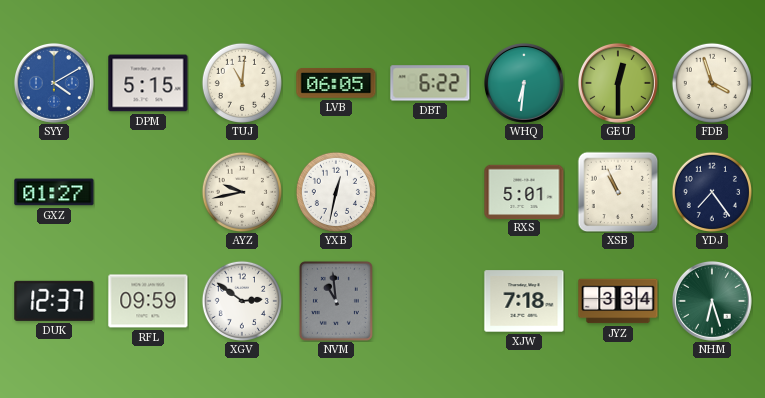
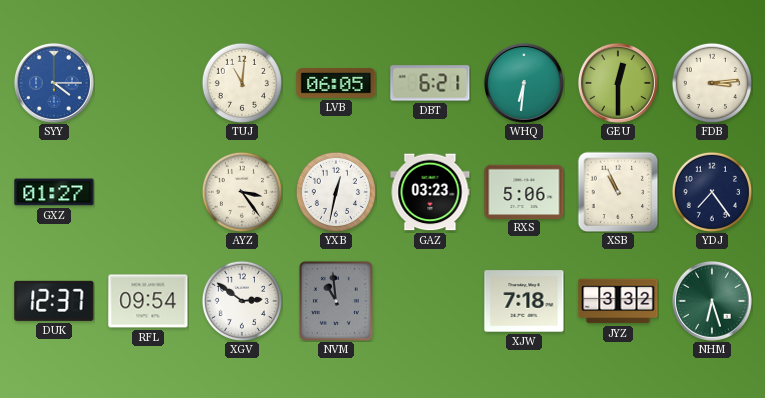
SYY: 4:10 -> 4:15 (54, 83)
DPM: 5:15 -> none (148, 83)
DBT: 6:22 -> 6:21 (430, 83)
FDB: 3:57 -> 3:14 (712, 83)
AYZ: 9:43 -> 3:24 (242, 192)
GAZ: none -> 03:23 (430, 192)
RXS: 5:01 -> 5:06 (524, 191)
RFL: 09:59 -> 09:54 (148, 301)
JYZ: 3:34 -> 3:32 (618, 301)
